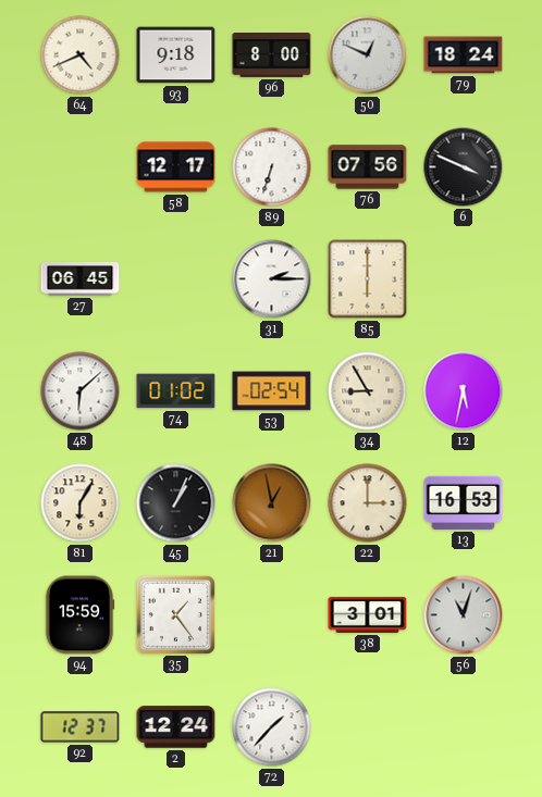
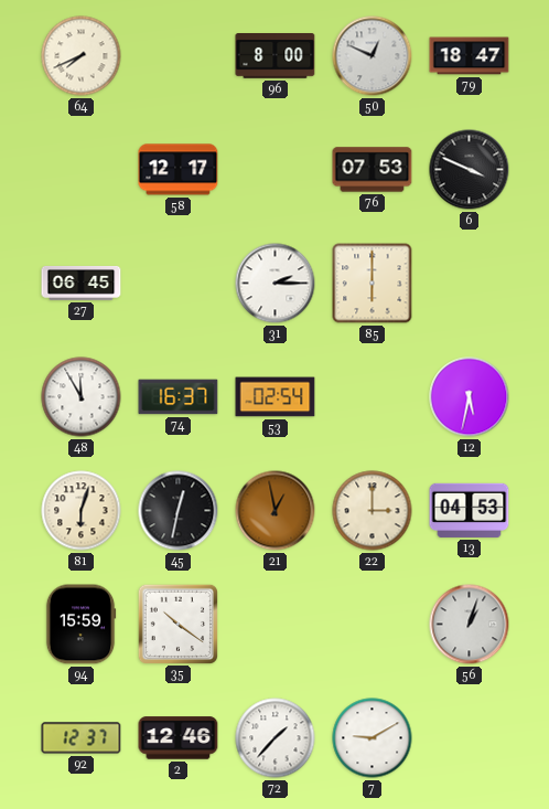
64: 4:41 -> 7:41 (82, 56)
93: 9:18 -> none (176, 55)
79: 18:24 -> 18:47 (470, 56)
89: 6:33 -> none (272, 167)
76: 07:56 -> 07:53 (373, 170)
48: 6:08 -> 11:55 (82, 397)
74: 01:02 -> 16:37 (179, 397)
34: 8:55 -> none (368, 391)
81: 6:05 -> 6:03 (82, 511)
45: 1:04 -> 12:32 (179, 511)
13: 16:53 -> 04:53 (470, 510)
35: 1:24 -> 10:21 (177, 624)
38: 3:01 -> none (368, 614)
56: 11:03 -> 1:03 (470, 625)
2: 12:24 -> 12:46 (179, 738)
7: none -> 9:10 (373, 738)
